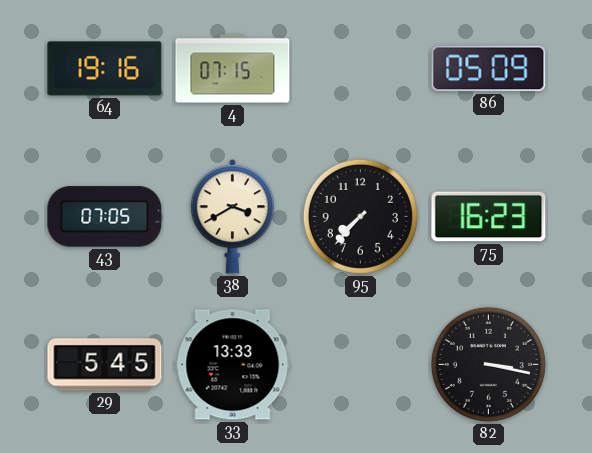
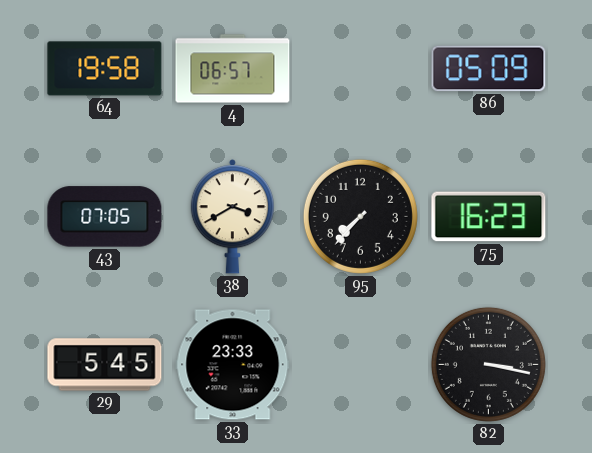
64: 19:16 -> 19:58 (105, 69)
4: 07:15 -> 06:57 (233, 69)
33: 13:33 -> 23:33 (233, 365)
